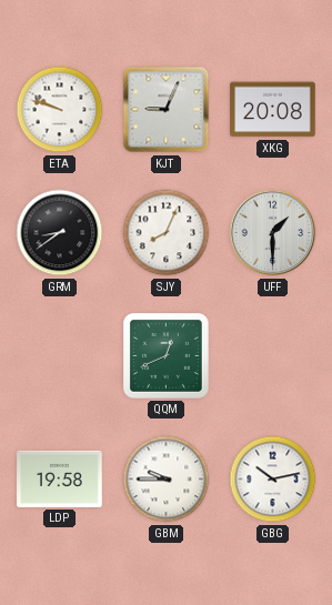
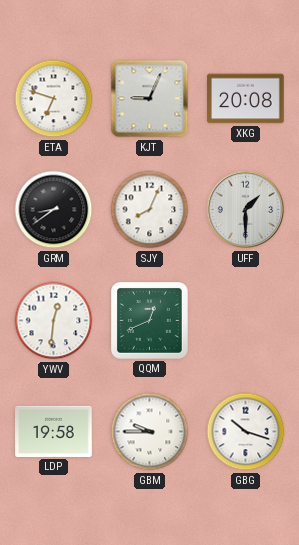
ETA: 9:48 -> 6:48 (54, 99)
YWV: none -> 12:31 (54, 321)
GBG: 10:13 -> 10:18 (246, 432)
